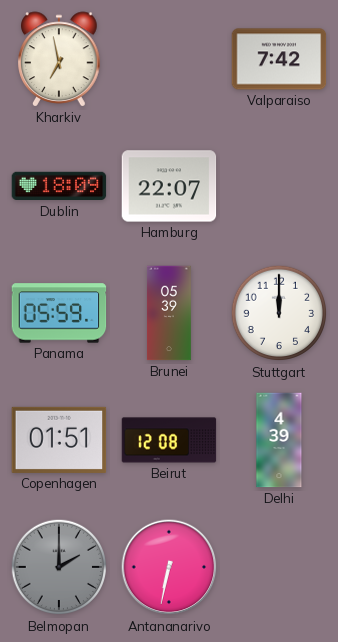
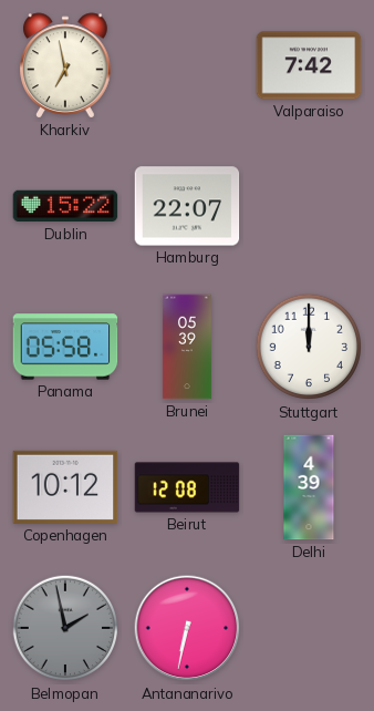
Dublin: 18:09 -> 15:22 (65, 206)
Panama: 05:59 -> 05:58 (65, 347)
Copenhagen: 01:51 -> 10:12 (65, 487)
Belmopan: 2:00 -> 1:58 (65, 628)
